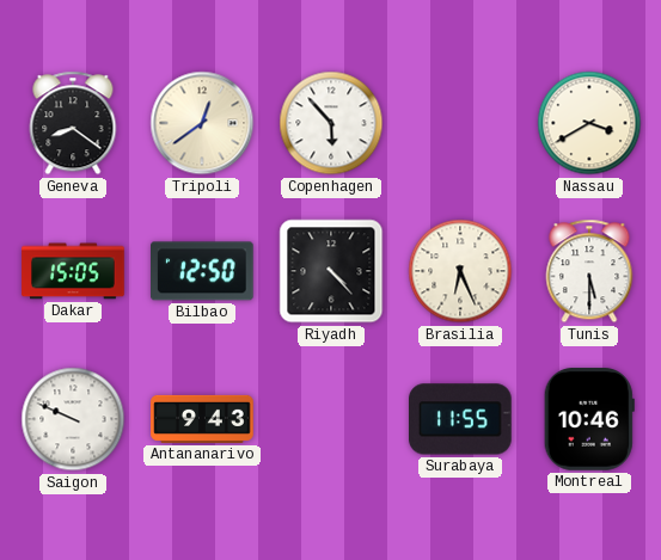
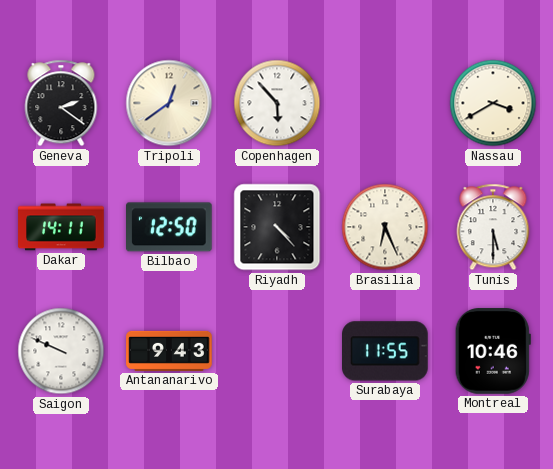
Geneva: 8:21 -> 2:21 (61, 103)
Dakar: 15:05 -> 14:11 (61, 227)
